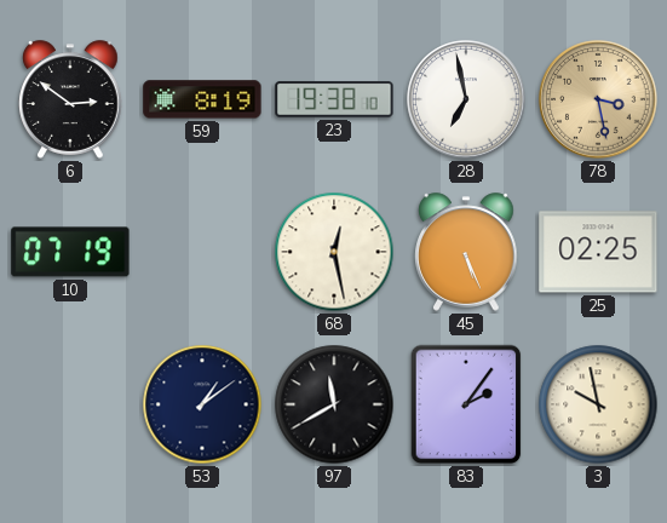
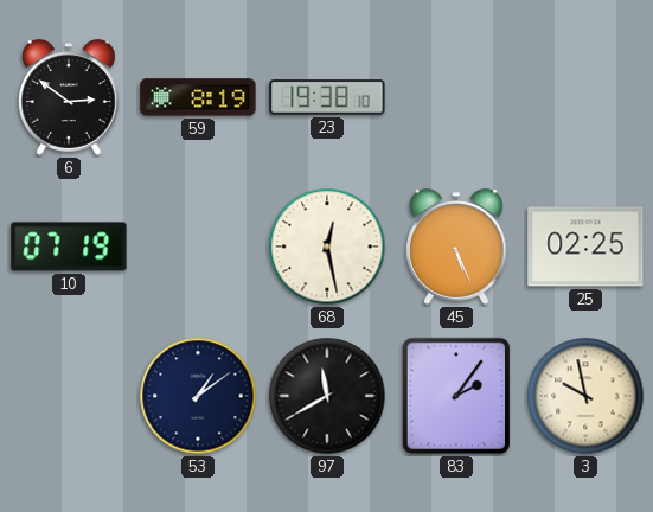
28: 6:58 -> none (466, 99)
78: 3:28 -> none (598, 99)
